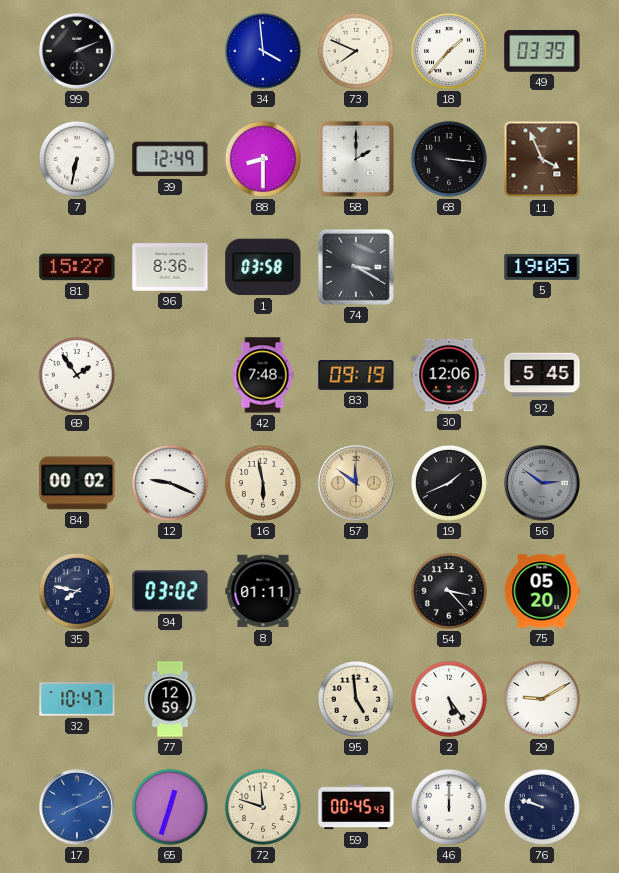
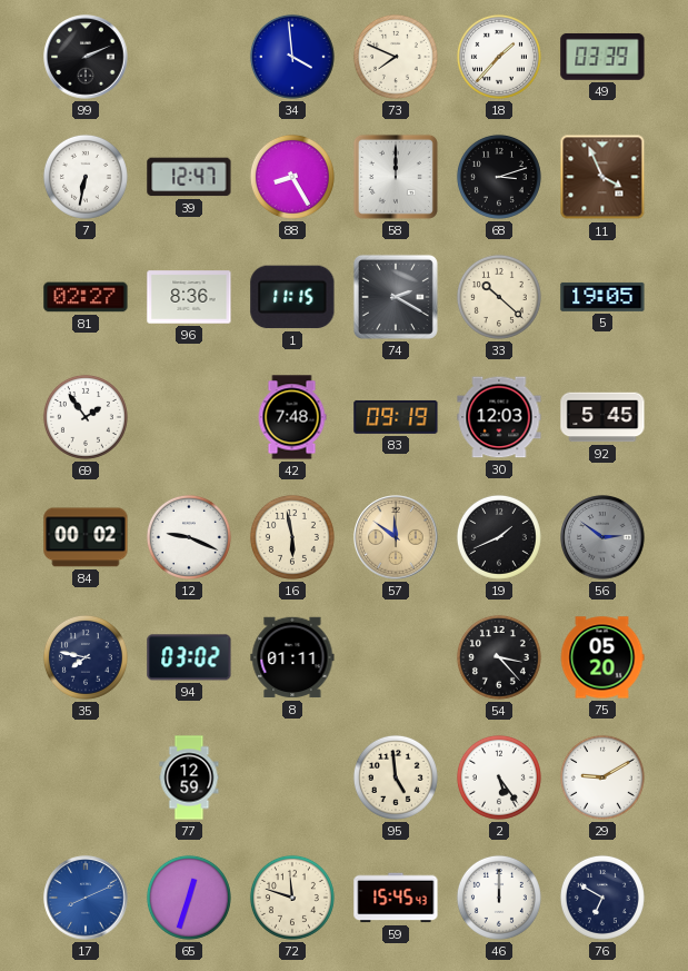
39: 12:49 -> 12:47 (189, 177)
88: 8:30 -> 8:25 (292, 177)
58: 2:00 -> 12:00 (396, 177)
68: 3:16 -> 3:12 (499, 177)
81: 15:27 -> 02:27 (86, 297)
1: 03:58 -> 11:15 (292, 297)
74: 3:20 -> 2:20 (396, 297)
33: none -> 10:22 (499, 297)
30: 12:06 -> 12:03 (499, 417)
32: 10:47 -> none (77, 699)
59: 00:45 -> 15:45 (396, 898)
76: 9:48 -> 6:50 (602, 898)
